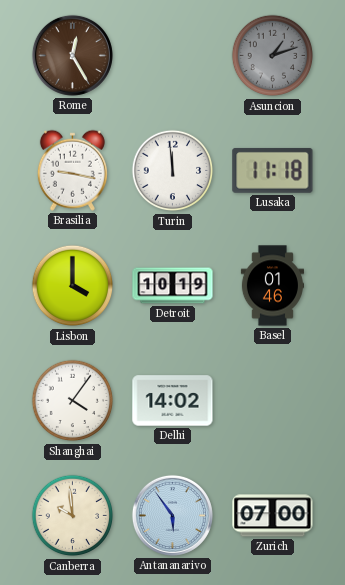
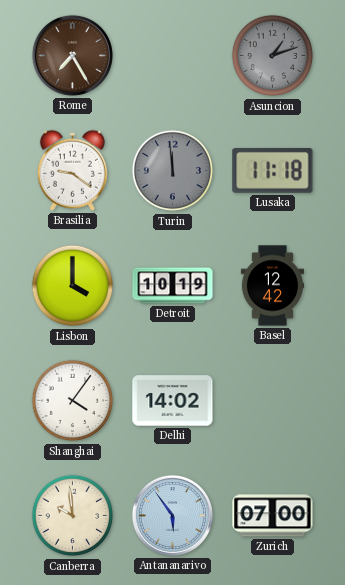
Rome: 12:25 -> 7:25 (72, 55)
Brasilia: 9:17 -> 9:21 (72, 170)
Turin dial: white -> grey (173, 171)
Basel: 01:46 -> 12:42 (272, 286)
